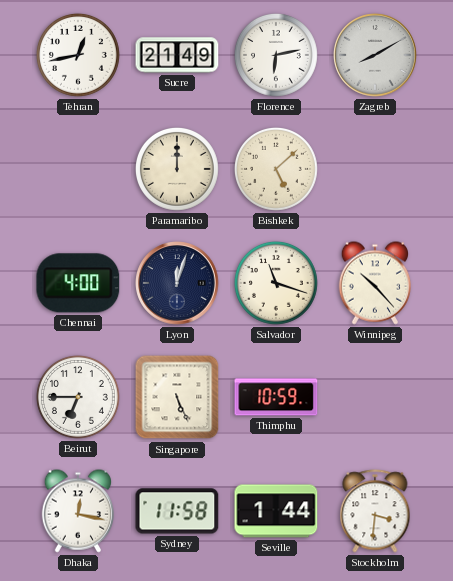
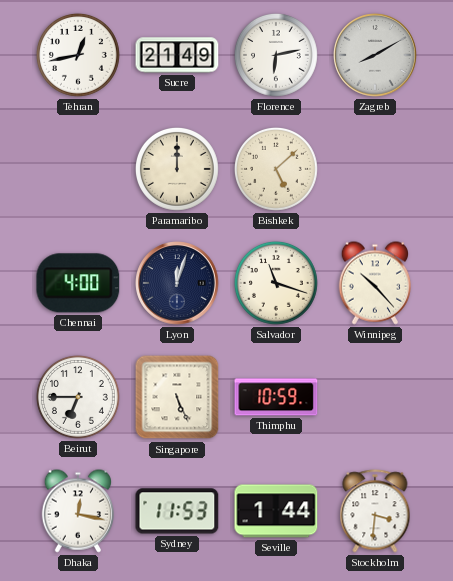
Sydney: 11:58 -> 11:53 (177, 511)
